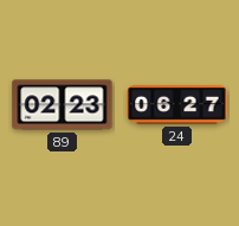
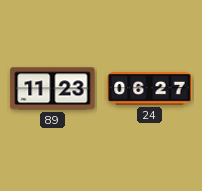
89: 02:23 -> 11:23 (53, 89)
